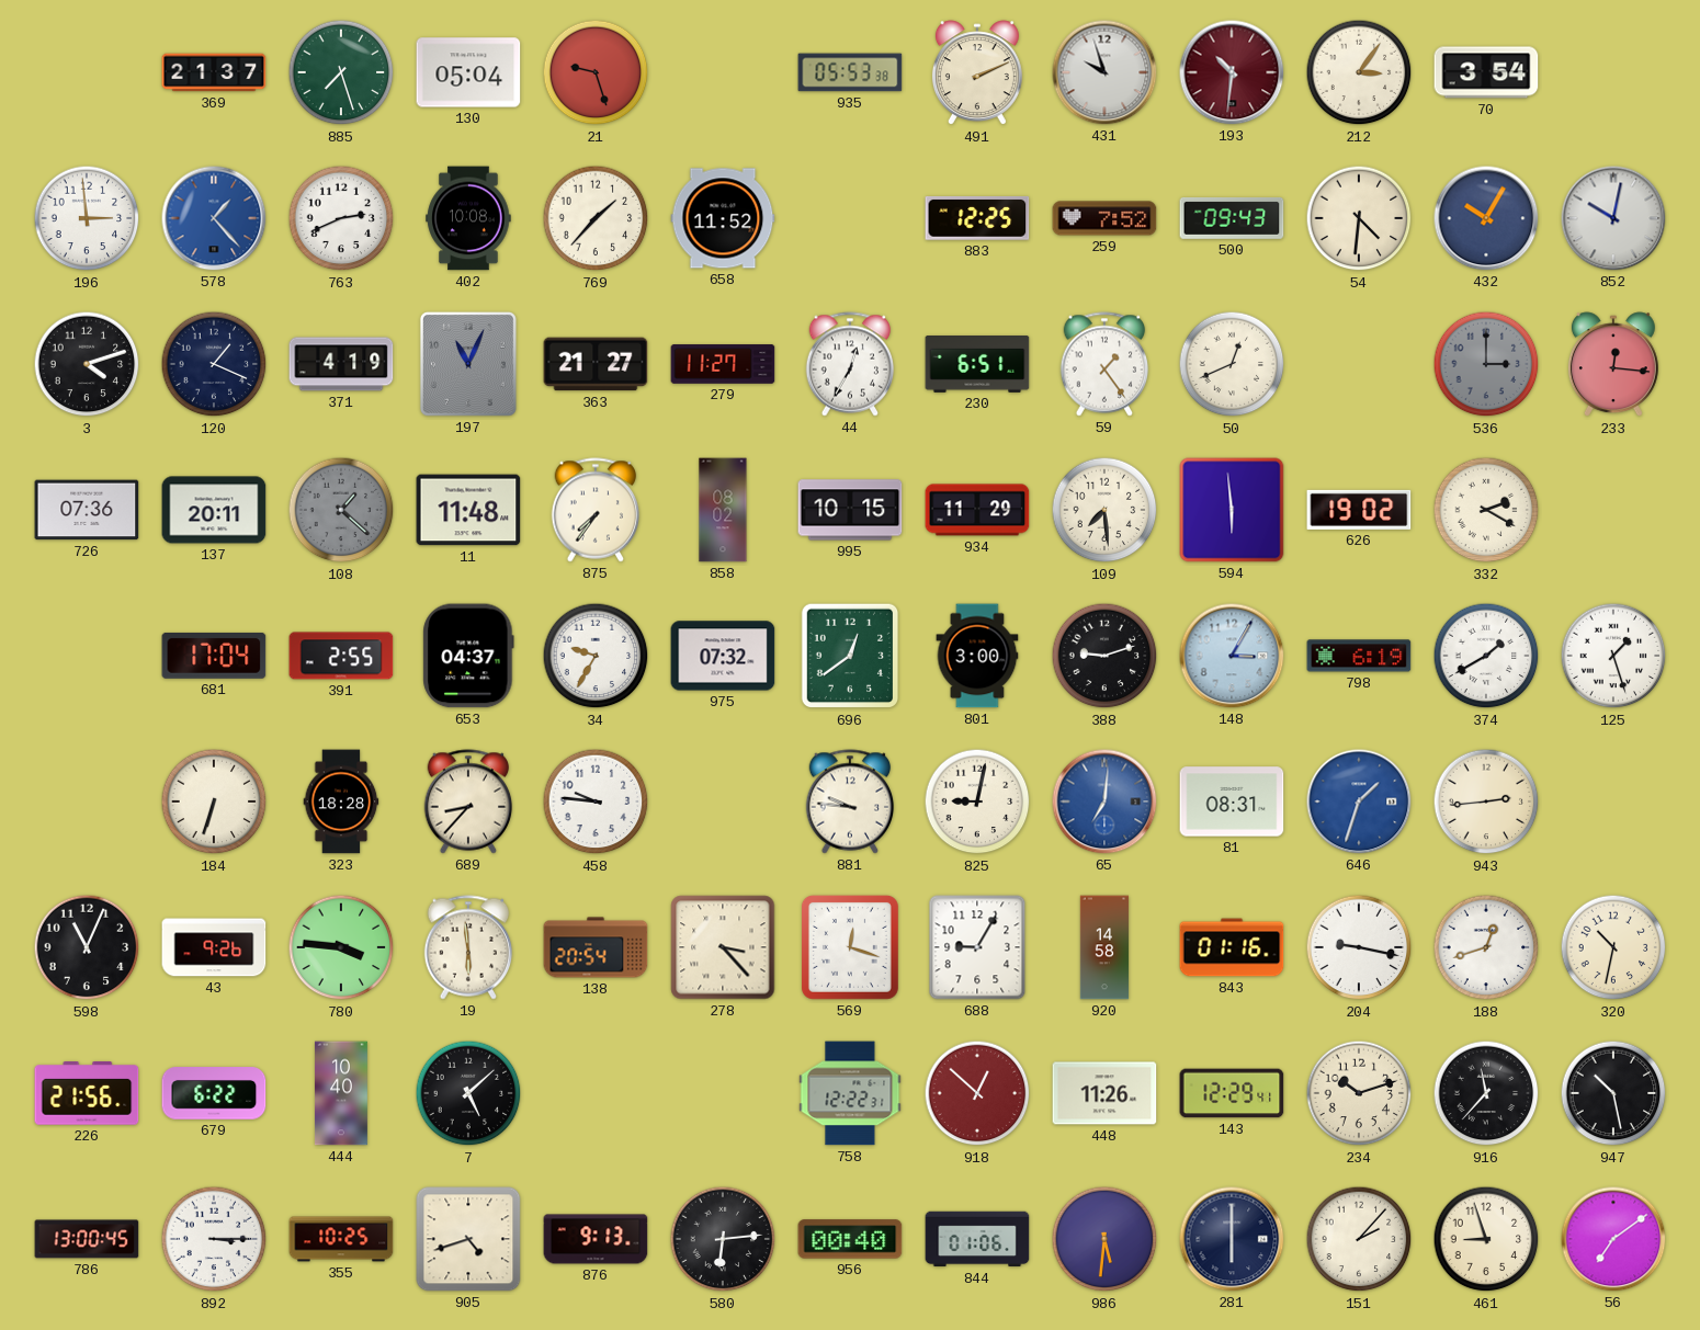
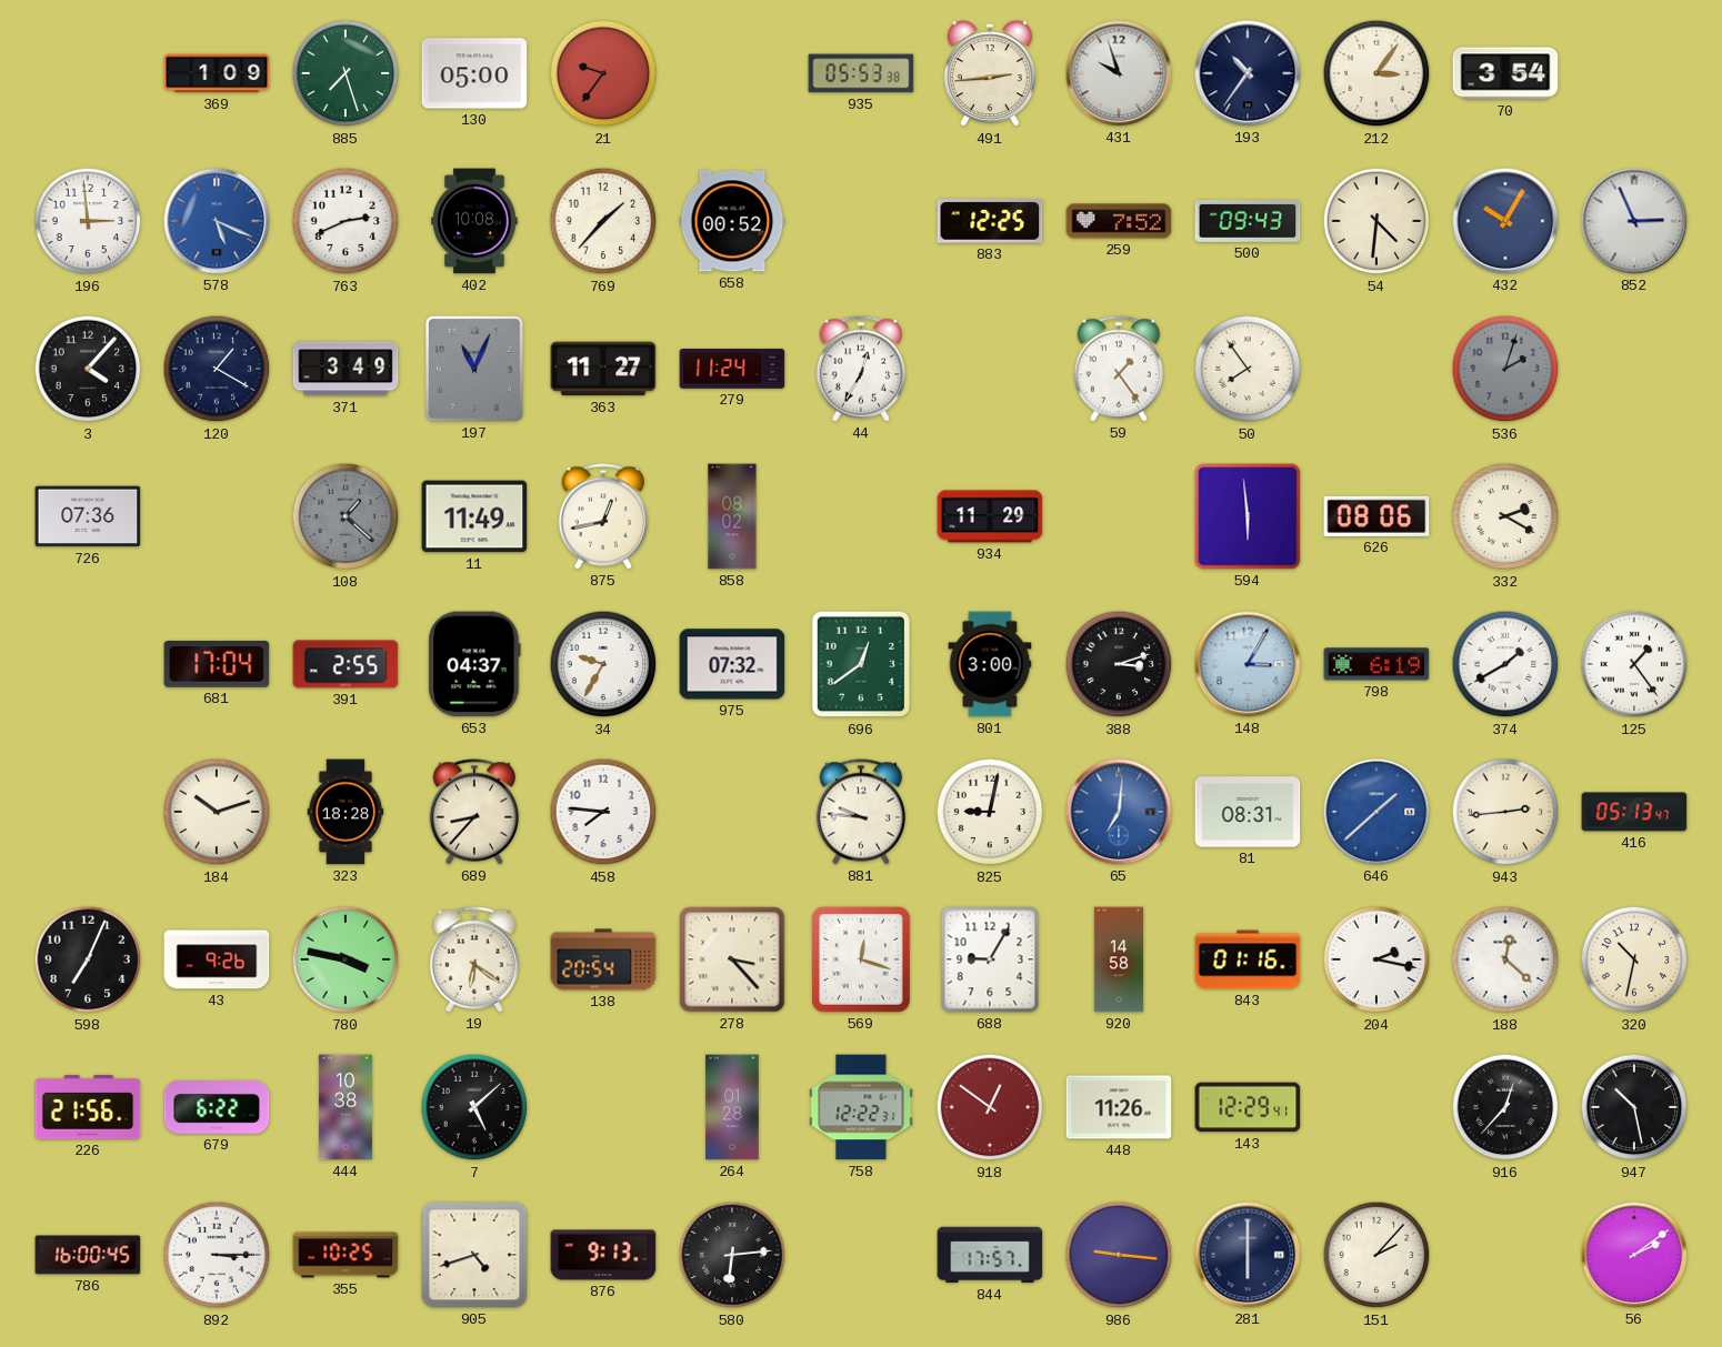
369: 21:37 -> 1:09 (217, 73)
130: 05:04 -> 05:00 (474, 73)
21: 9:27 -> 9:36 (603, 73)
491: 2:11 -> 2:44 (990, 74)
193: 10:31 -> 10:36 (1248, 73)
193 dial: burgundy -> navy (1248, 73)
578: 1:23 -> 5:19 (217, 221)
658: 11:52 -> 00:52 (732, 221)
852: 10:02 -> 2:56 (1634, 221)
3: 4:12 -> 4:07 (88, 369)
120: 1:19 -> 1:20 (217, 369)
371: 4:19 -> 3:49 (346, 369)
363: 21:27 -> 11:27 (603, 369)
279: 11:27 -> 11:24 (732, 369)
230: 6:51 -> none (977, 365)
50: 12:41 -> 7:54 (1248, 369)
536: 3:00 -> 2:03 (1505, 369)
233: 12:16 -> none (1613, 365)
137: 20:11 -> none (214, 510)
11: 11:48 -> 11:49 (474, 516)
875: 7:36 -> 12:43 (603, 516)
995: 10:15 -> none (850, 510)
109: 7:29 -> none (1104, 510)
626: 19:02 -> 08:06 (1376, 516)
388: 9:12 -> 3:12 (1119, 664)
125: 1:27 -> 1:24 (1634, 664)
184: 6:33 -> 10:12 (217, 812)
458: 9:46 -> 7:46 (603, 812)
646: 1:33 -> 1:38 (1376, 812)
416: none -> 05:13 (1634, 812)
598: 11:04 -> 7:04 (88, 959)
780: 3:46 -> 3:47 (346, 959)
19: 5:59 -> 6:21 (474, 959)
204: 9:17 -> 2:17 (1376, 959)
188: 12:42 -> 12:22 (1505, 959)
444: 10:40 -> 10:38 (346, 1107)
264: none -> 01:28 (732, 1107)
918: 12:52 -> 12:51 (990, 1107)
234: 10:12 -> none (1359, 1093)
916: 11:37 -> 12:37 (1505, 1107)
786: 13:00 -> 16:00 (88, 1255)
956: 00:40 -> none (850, 1239)
844: 01:06 -> 17:57 (990, 1255)
986: 5:31 -> 9:16 (1119, 1255)
461: 8:57 -> none (1486, 1239)
56: 7:09 -> 2:09 (1634, 1255)
